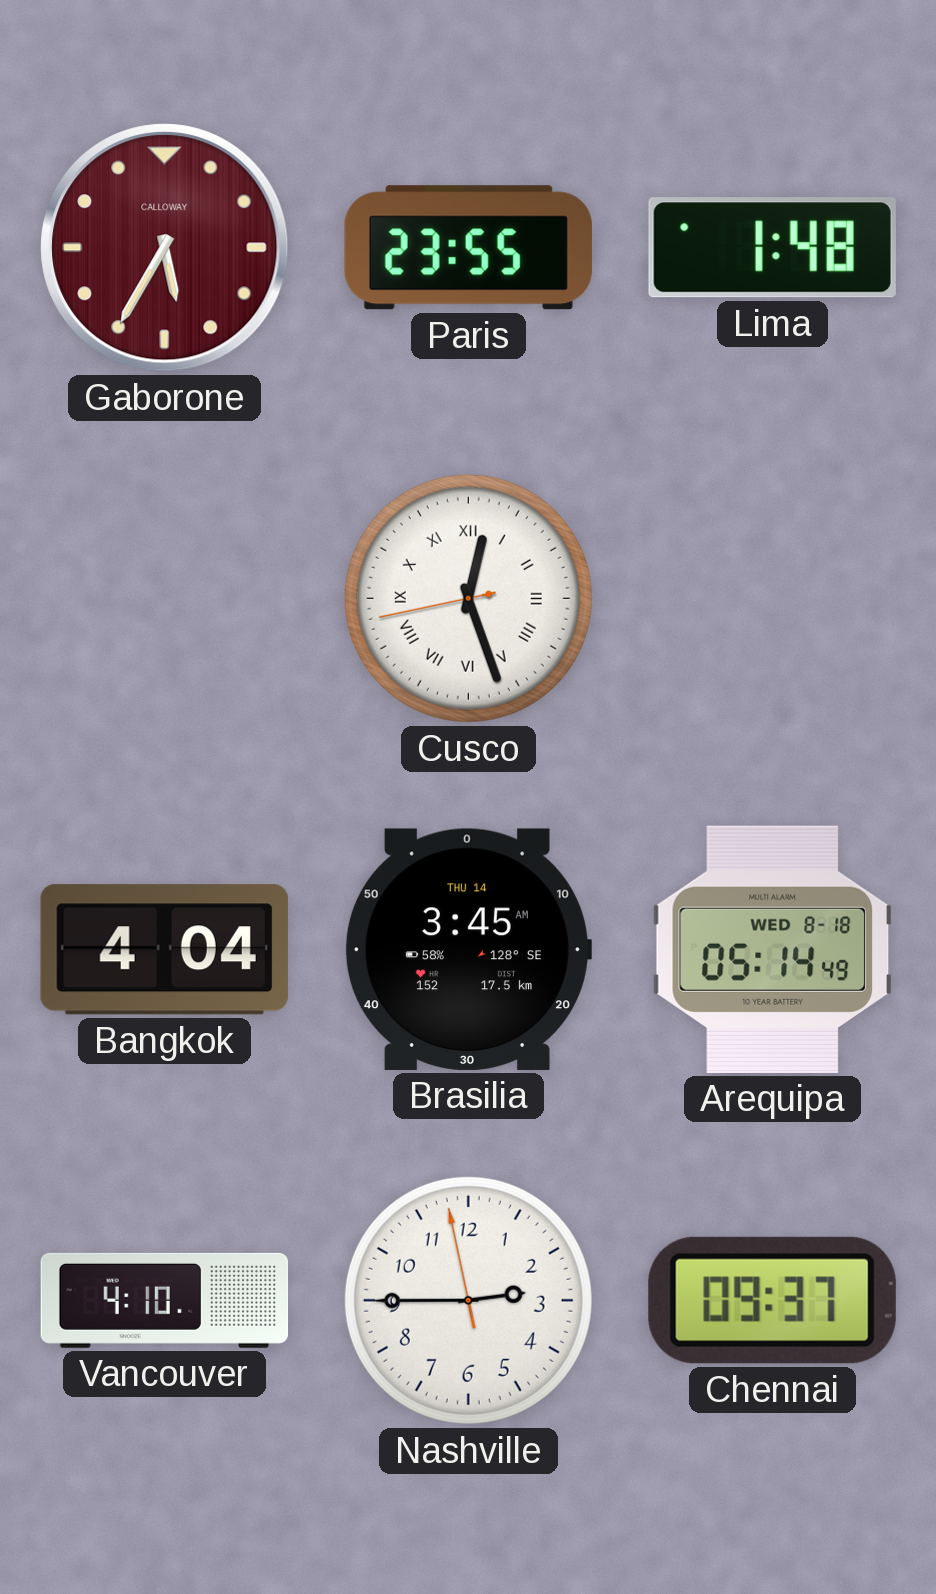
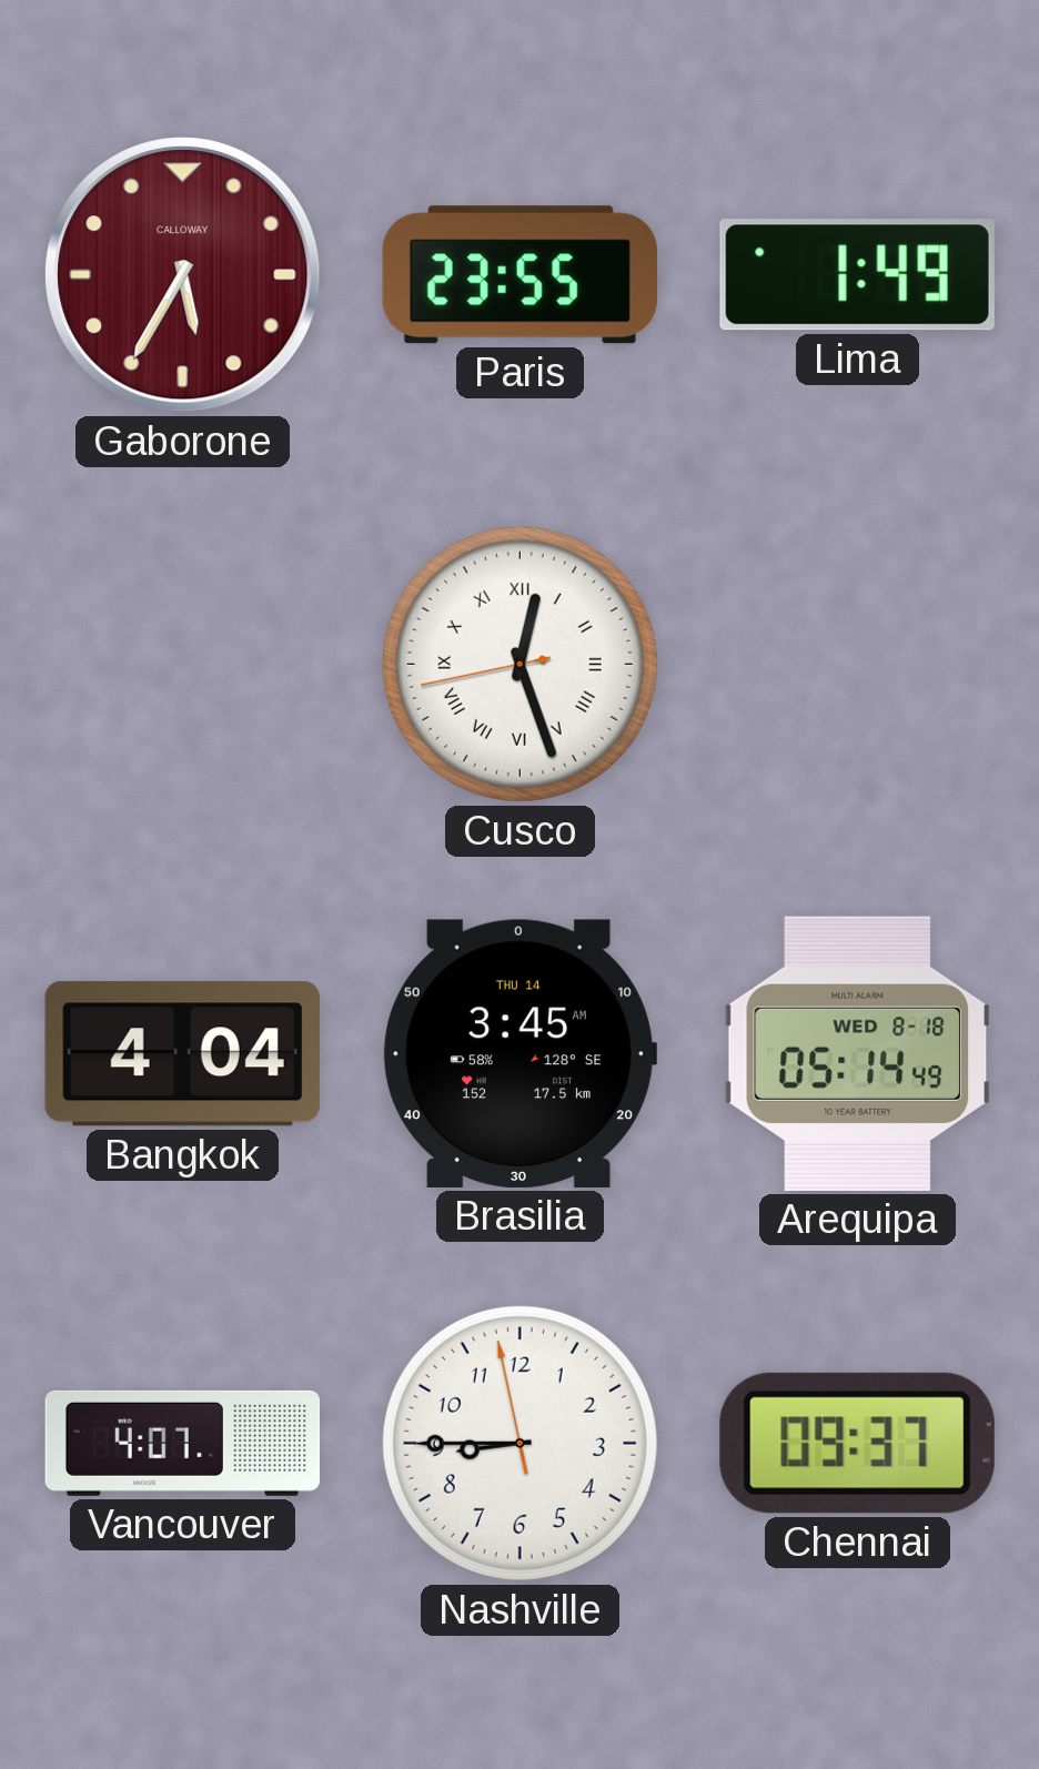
Lima: 1:48 -> 1:49 (857, 275)
Vancouver: 4:10 -> 4:07 (183, 1443)
Nashville: 2:44 -> 8:44 (519, 1443)
